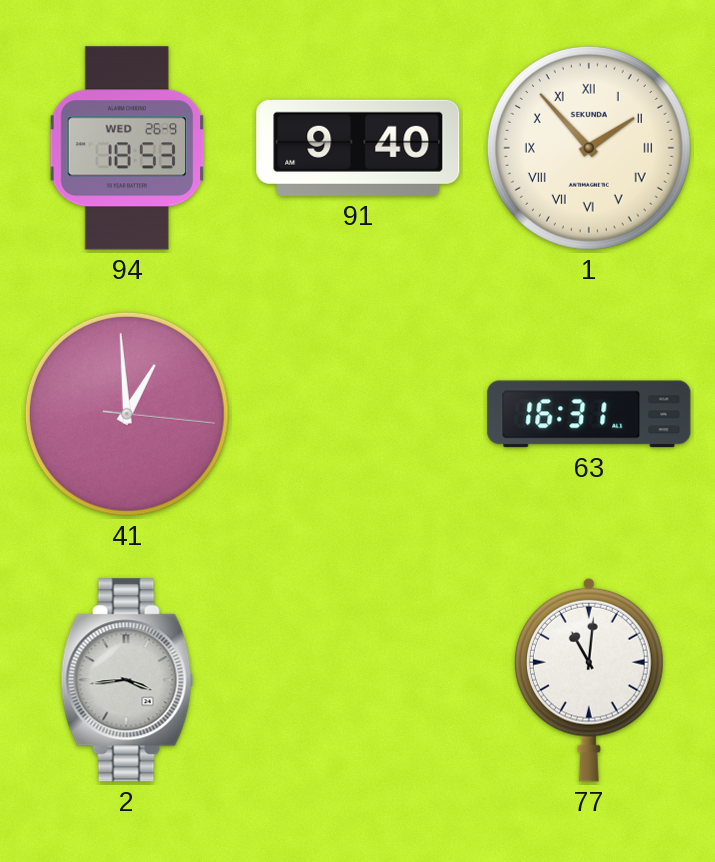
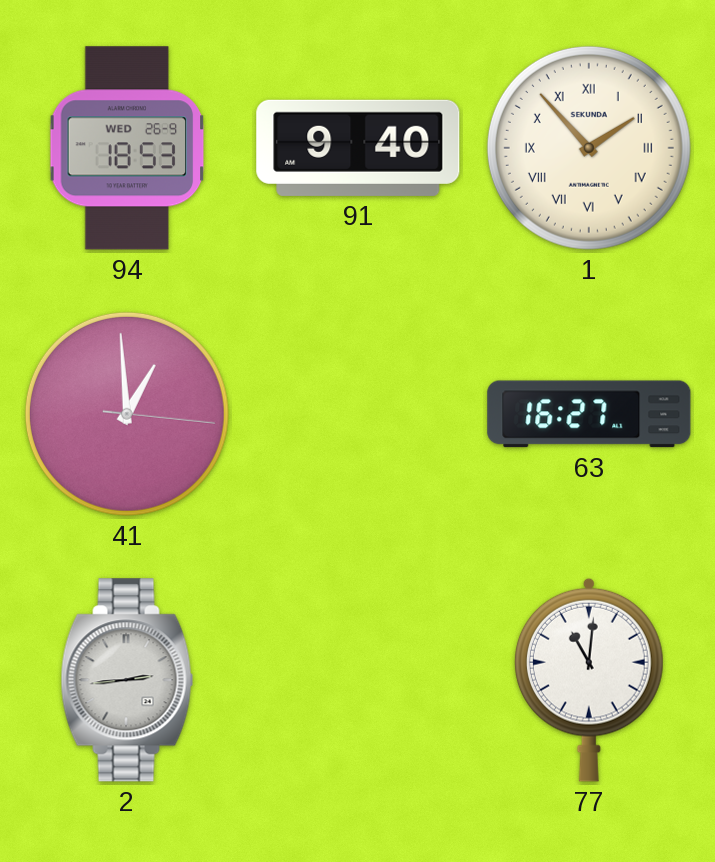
63: 16:31 -> 16:27 (589, 414)
2: 3:44 -> 2:44 (127, 680)
